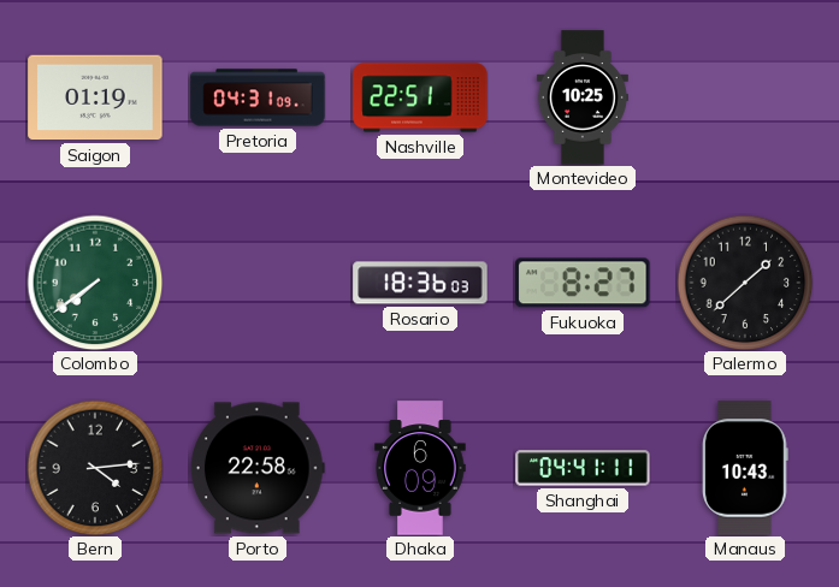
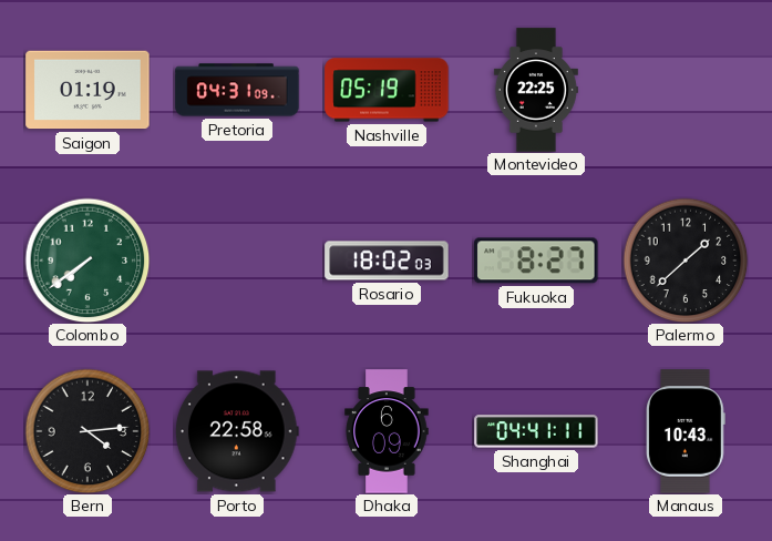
Nashville: 22:51 -> 05:19 (387, 90)
Montevideo: 10:25 -> 22:25 (536, 90)
Rosario: 18:36 -> 18:02 (387, 261)
